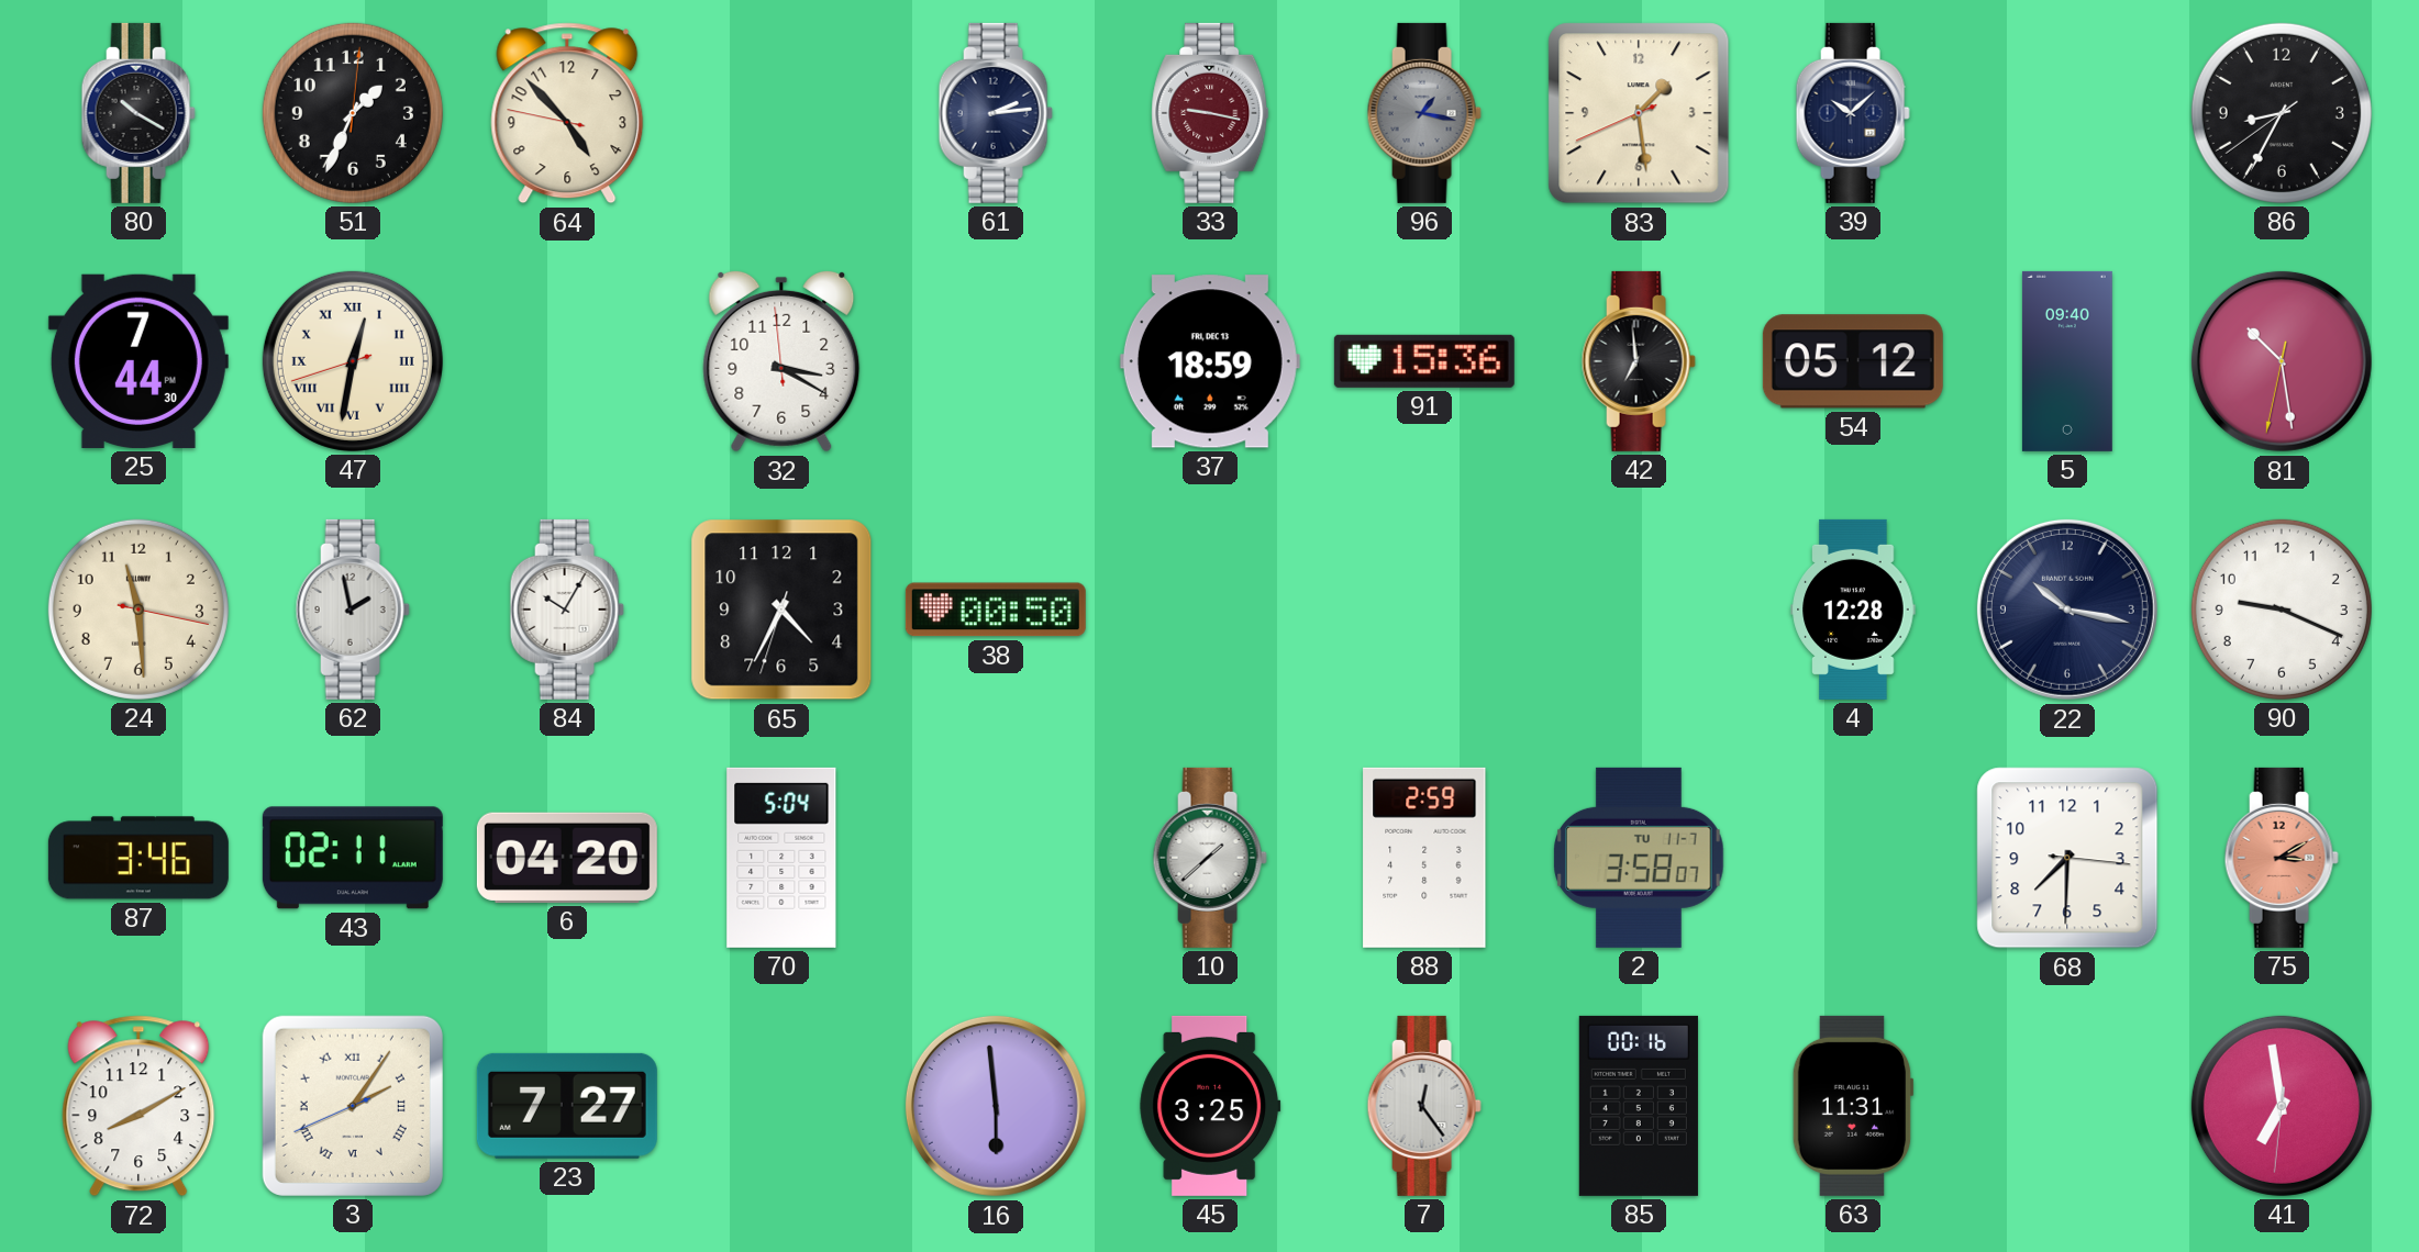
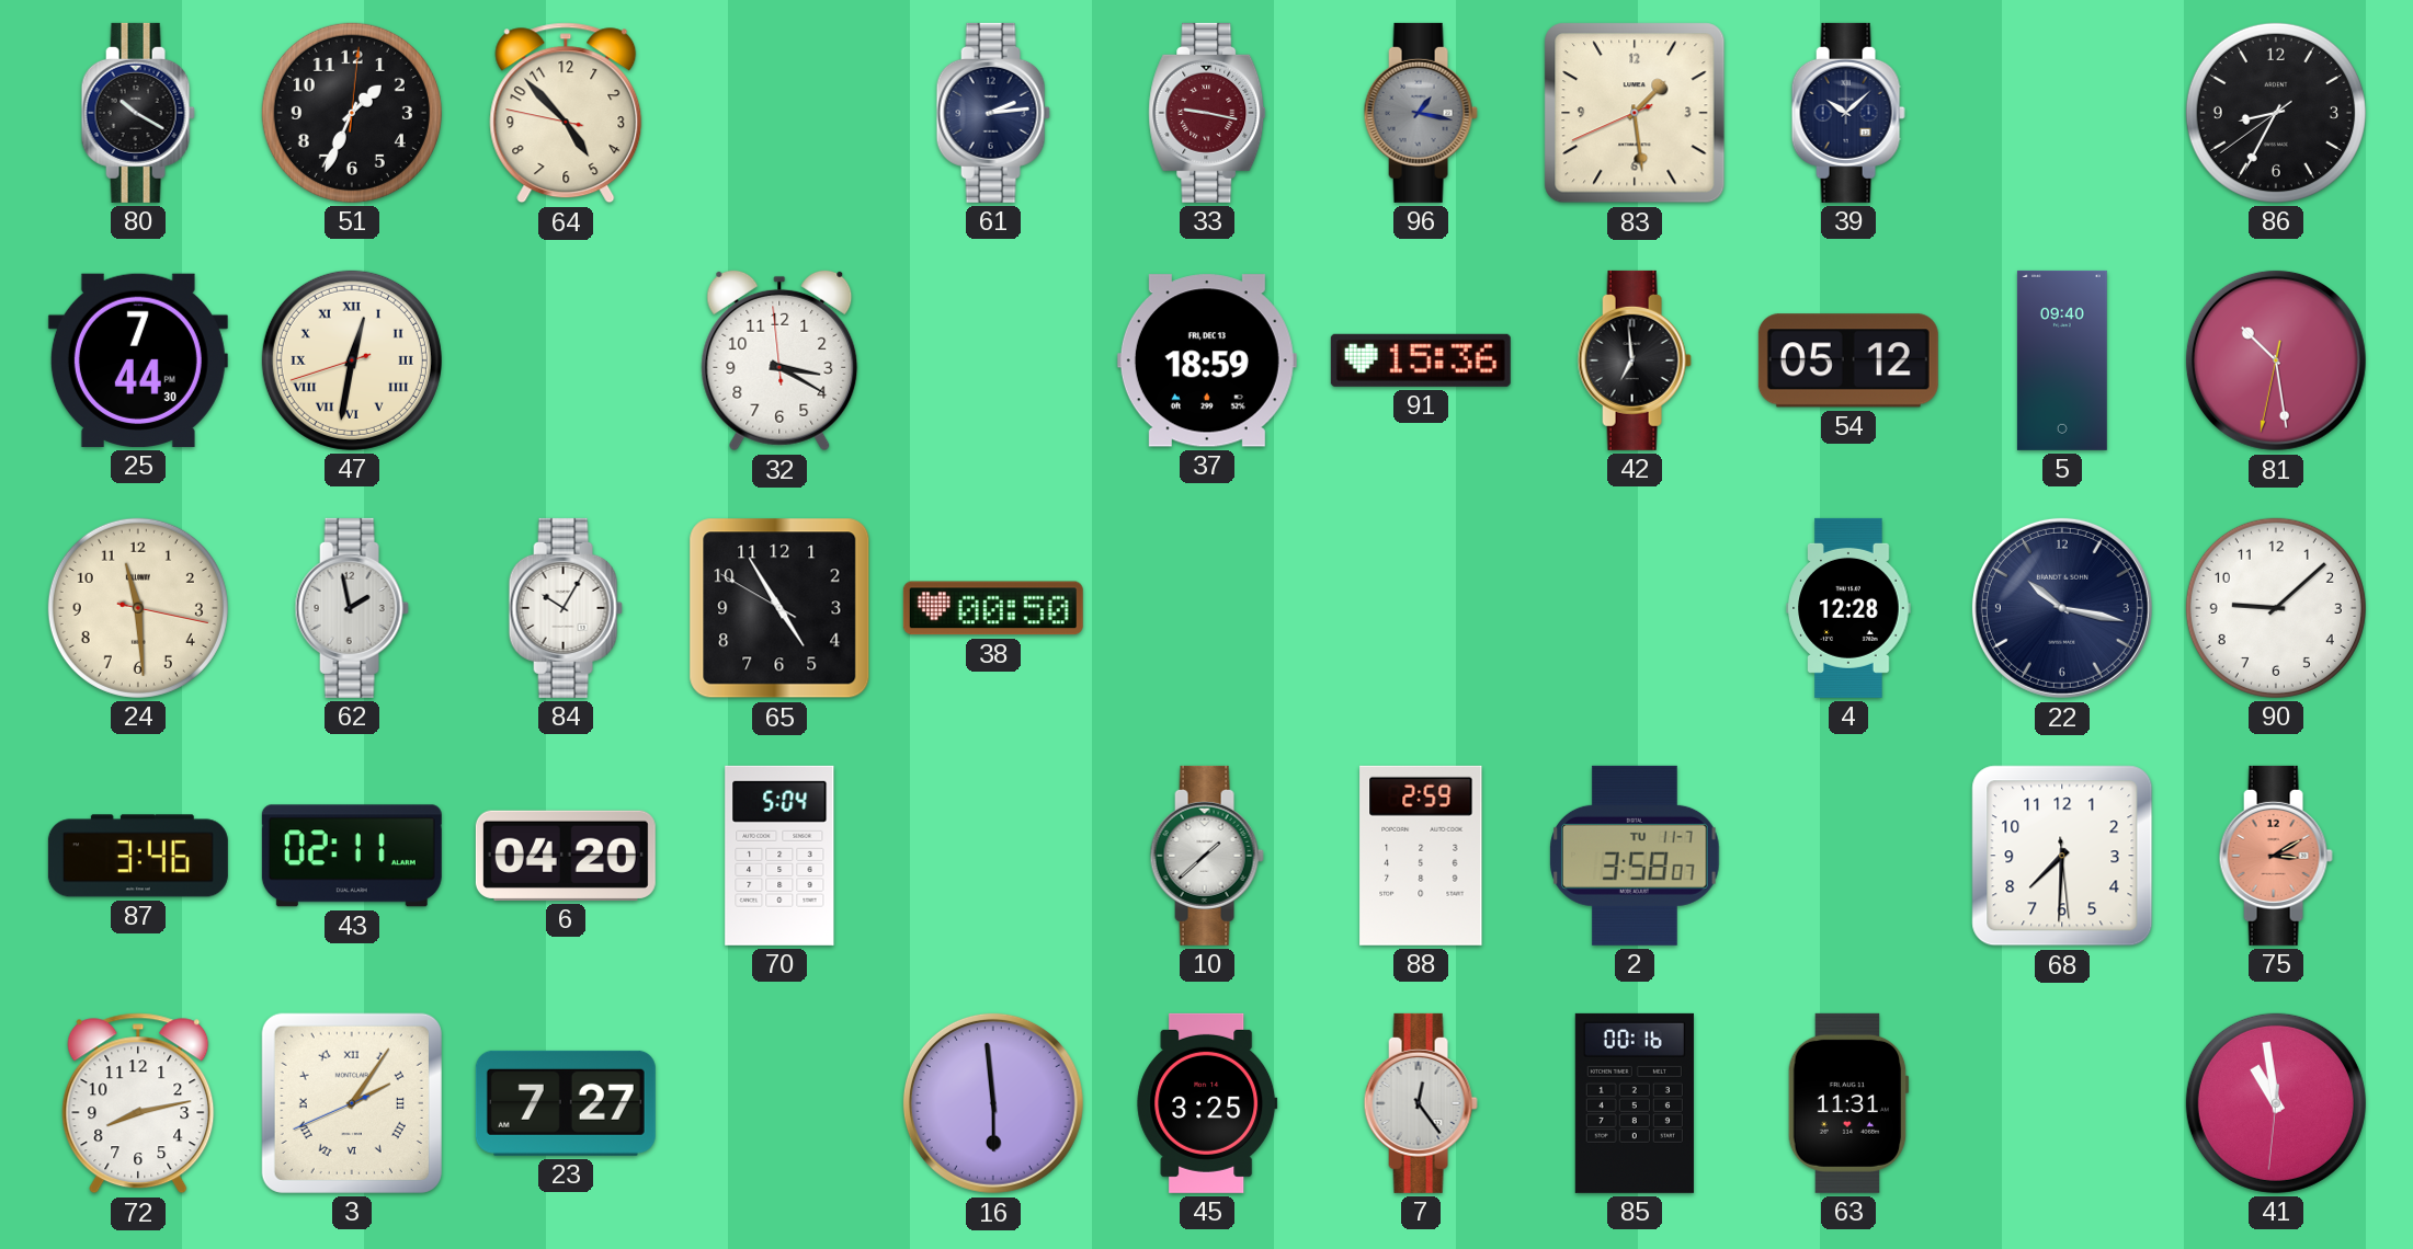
65: 4:34 -> 4:54 (779, 608)
90: 9:19 -> 9:08 (2276, 608)
68: 7:30:16 -> 7:30:29 (2062, 856)
72: 8:10 -> 8:13 (138, 1103)
41: 6:58 -> 10:58 (2276, 1103)
